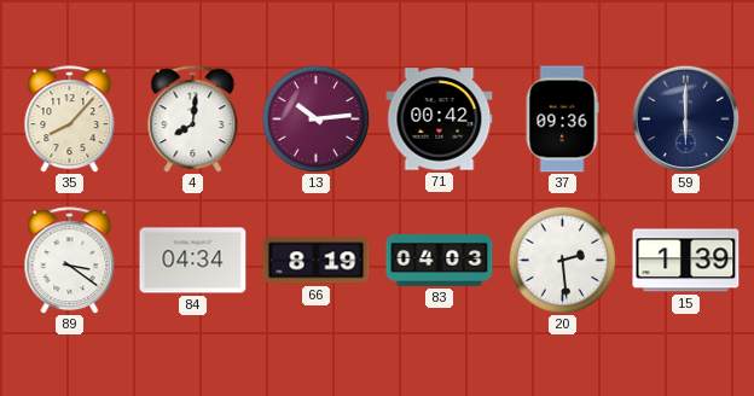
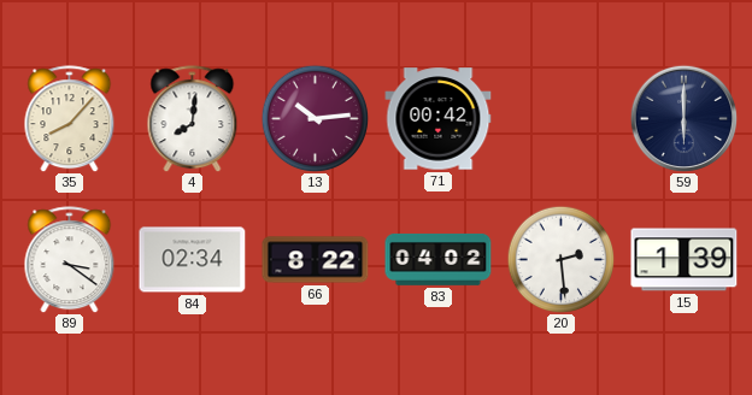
37: 09:36 -> none (562, 120)
84: 04:34 -> 02:34 (193, 260)
66: 8:19 -> 8:22 (316, 260)
83: 04:03 -> 04:02 (439, 259)
